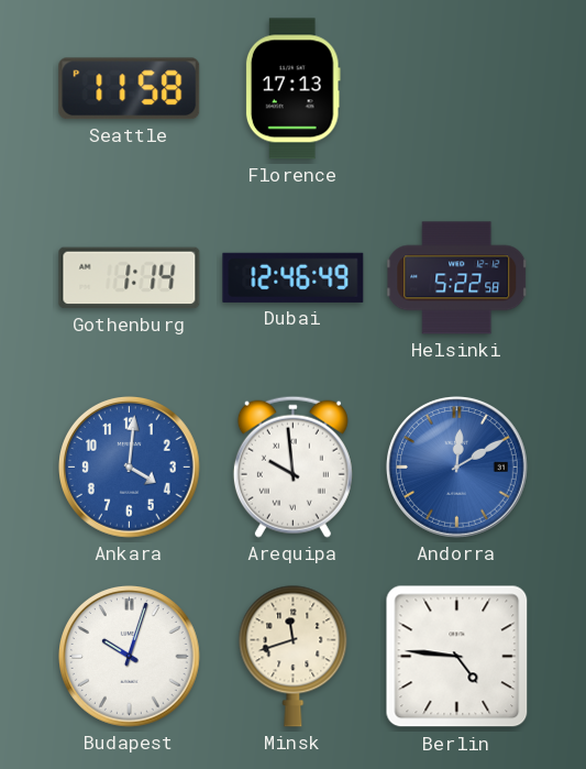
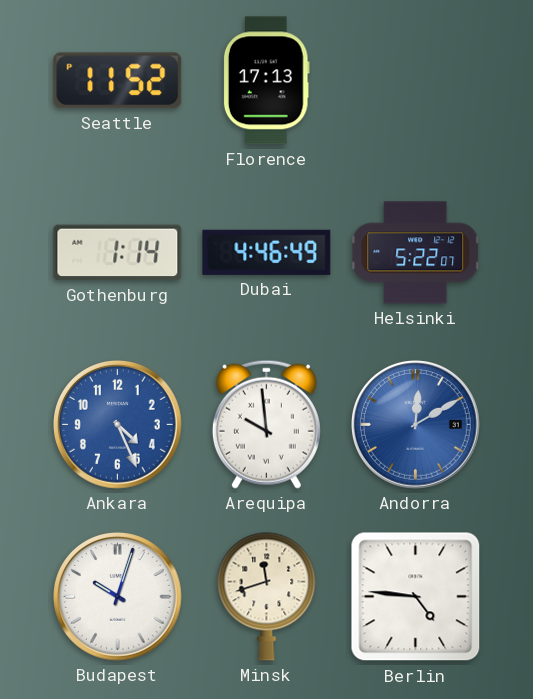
Seattle: 11:58 -> 11:52 (118, 81)
Dubai: 12:46 -> 4:46 (267, 252)
Helsinki: 5:22:58 -> 5:22:07 (416, 253)
Ankara: 4:01 -> 4:26 (118, 425)
